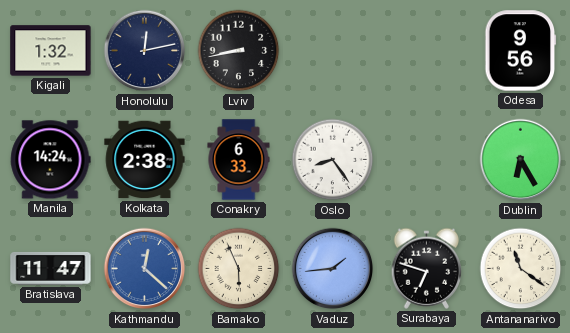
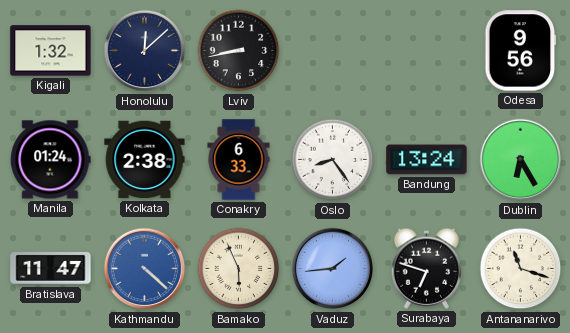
Honolulu: 12:13 -> 12:08 (145, 51)
Manila: 14:24 -> 01:24 (51, 160)
Bandung: none -> 13:24 (427, 160)
Kathmandu: 12:22 -> 4:22 (145, 269)
Antananarivo: 11:21 -> 11:18 (521, 269)
